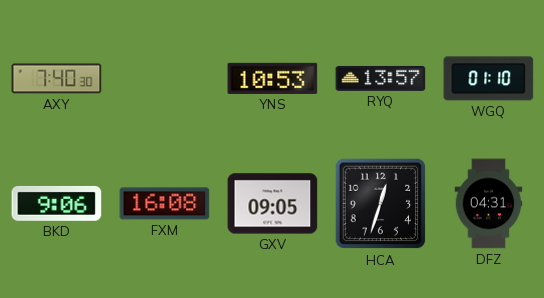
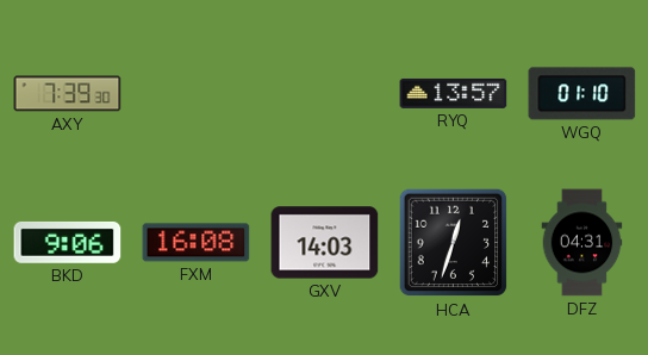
AXY: 7:40 -> 7:39 (68, 94)
YNS: 10:53 -> none (273, 78)
GXV: 09:05 -> 14:03 (325, 243)
